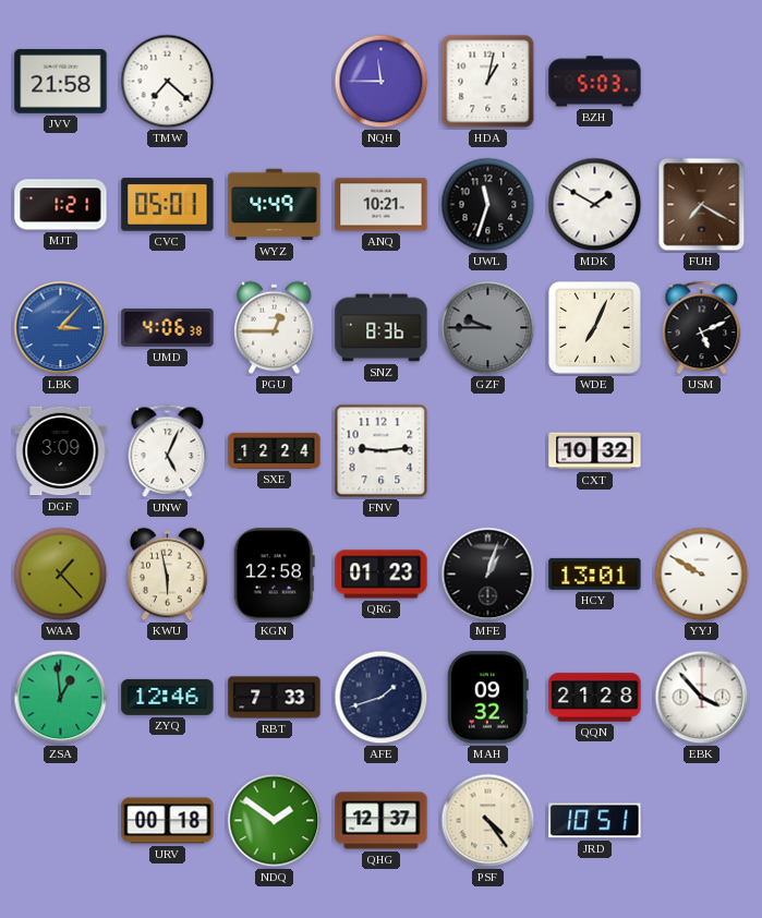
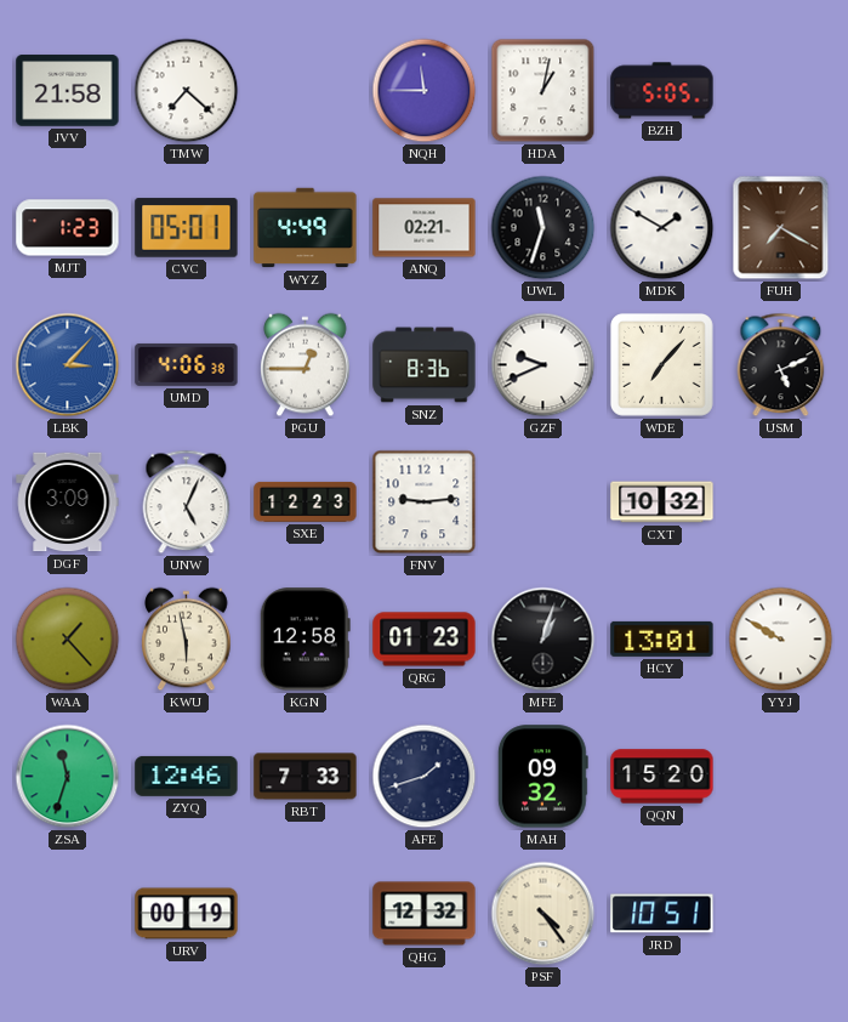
BZH: 5:03 -> 5:05 (662, 91)
MJT: 1:21 -> 1:23 (68, 228)
ANQ: 10:21 -> 02:21 (425, 228)
GZF: 9:45 -> 9:41 (543, 365)
GZF dial: grey -> white (543, 365)
WDE: 7:04 -> 7:07 (661, 364)
SXE: 12:24 -> 12:23 (306, 501)
ZSA: 12:59 -> 11:33 (68, 777)
QQN: 21:28 -> 15:20 (662, 777)
EBK: 3:53 -> none (702, 698)
URV: 00:18 -> 00:19 (187, 914)
NDQ: 1:51 -> none (275, 821)
QHG: 12:37 -> 12:32 (425, 914)
